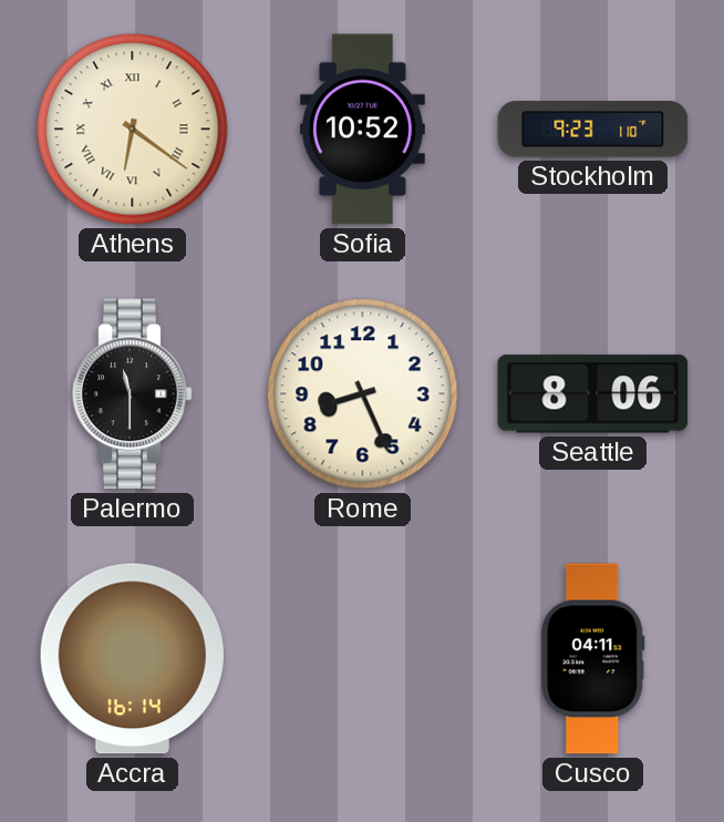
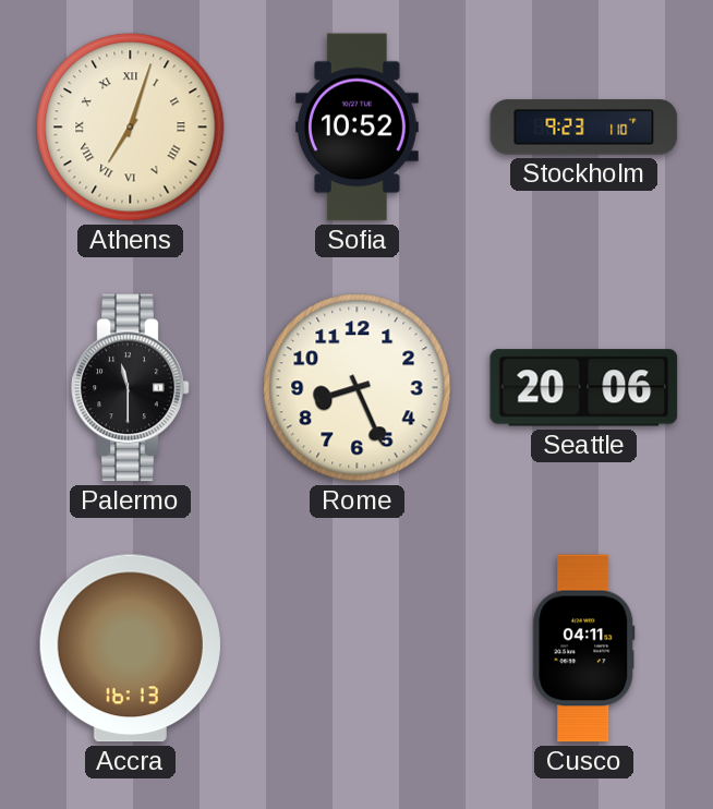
Athens: 6:21 -> 7:03 (131, 128)
Seattle: 8:06 -> 20:06 (584, 388)
Accra: 16:14 -> 16:13 (130, 649)
